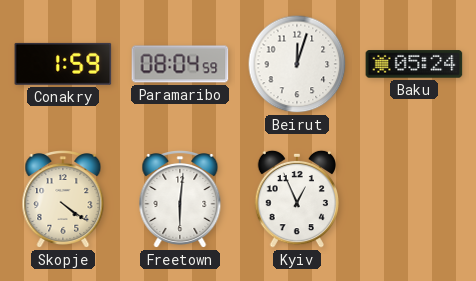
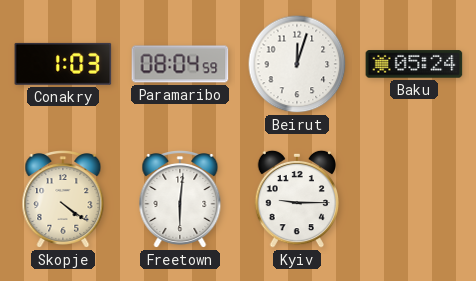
Conakry: 1:59 -> 1:03 (63, 64)
Kyiv: 12:56 -> 9:15 (297, 199)
